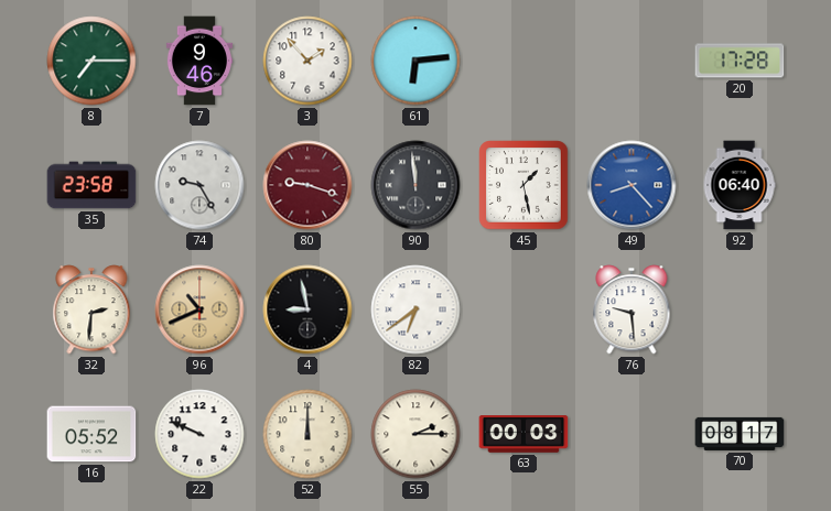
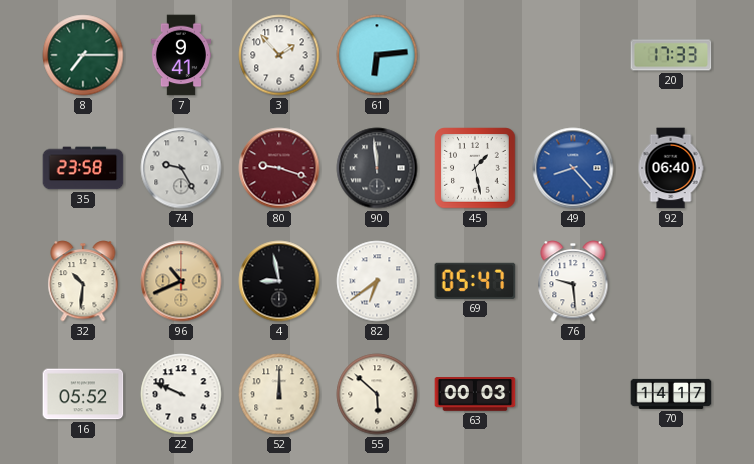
7: 9:46 -> 9:41 (180, 55)
20: 17:28 -> 17:33 (671, 55)
32: 2:31 -> 10:31 (83, 281)
69: none -> 05:47 (475, 281)
55: 2:15 -> 5:52 (377, 394)
70: 08:17 -> 14:17 (671, 394)
